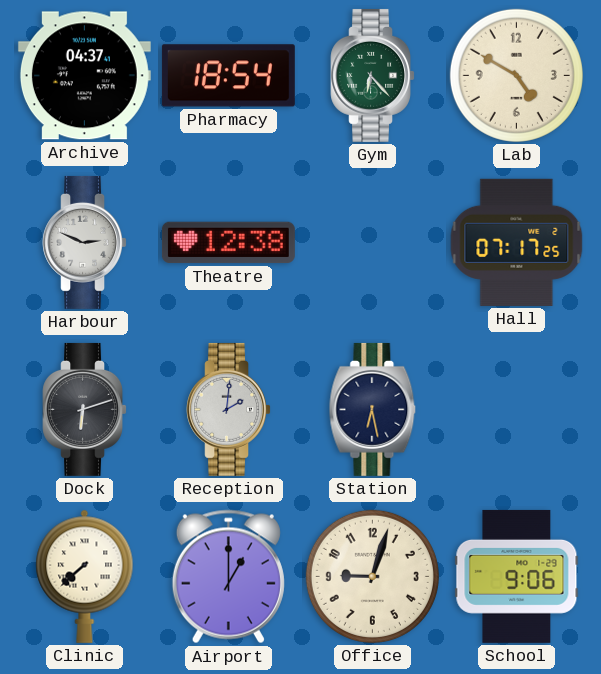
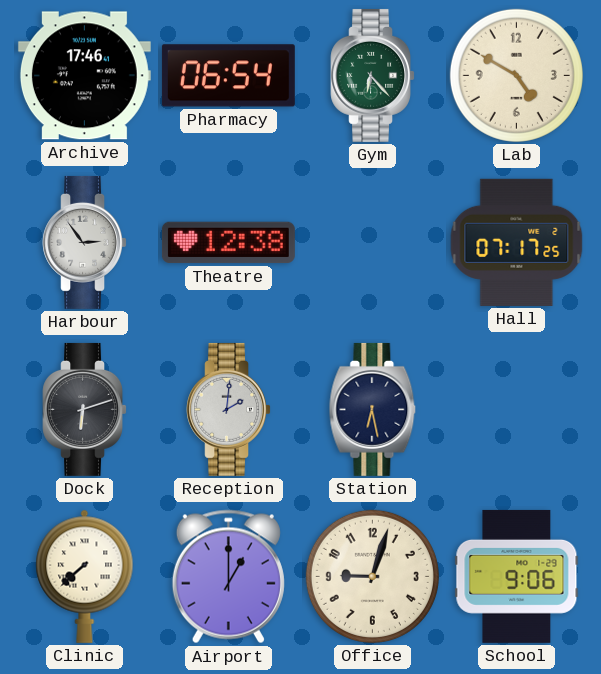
Archive: 04:37 -> 17:46 (84, 76)
Pharmacy: 18:54 -> 06:54 (228, 76)
Harbour: 2:49 -> 2:54 (84, 242)
